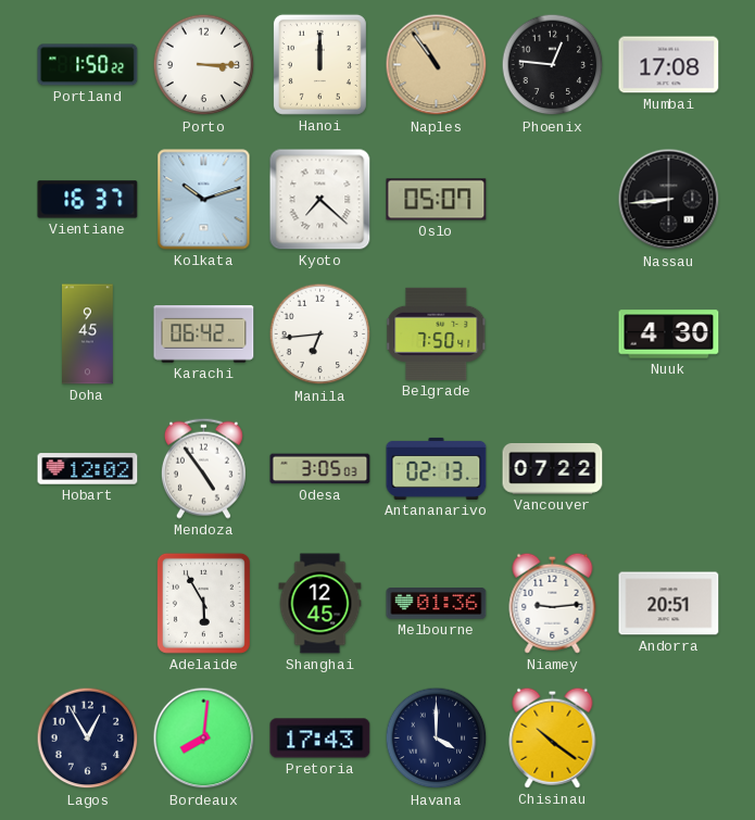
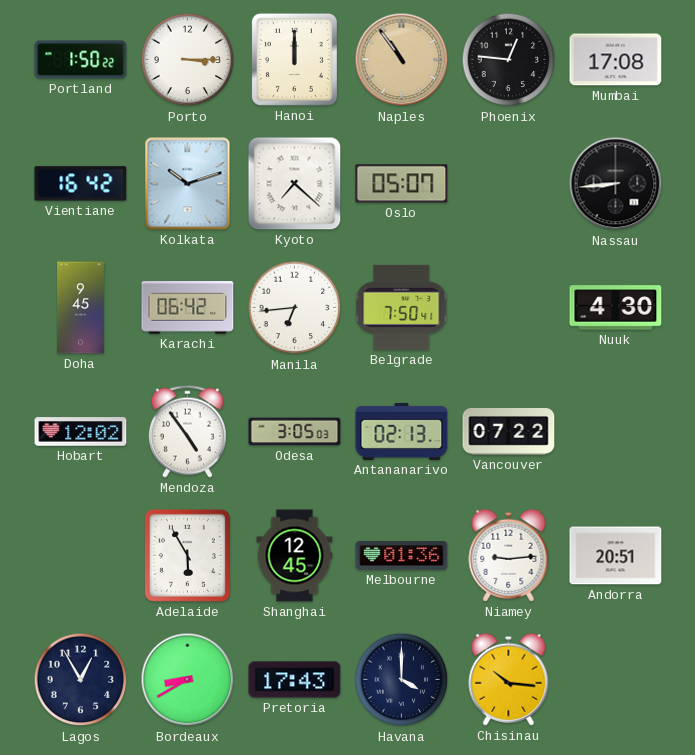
Vientiane: 16:37 -> 16:42 (81, 184)
Bordeaux: 8:01 -> 8:40 (188, 680)
Chisinau: 10:21 -> 10:16 (509, 679)
